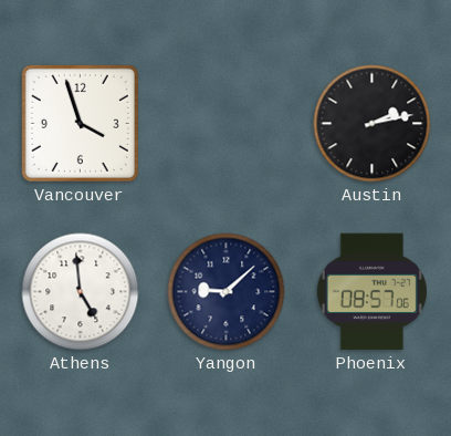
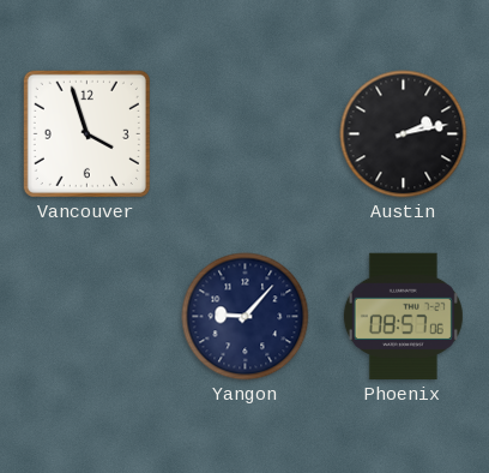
Athens: 4:59 -> none (81, 292)
Yangon: 9:08 -> 9:07 (246, 317)
